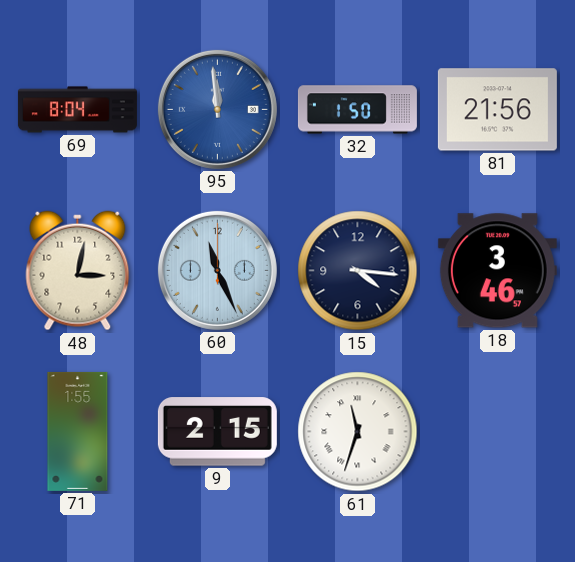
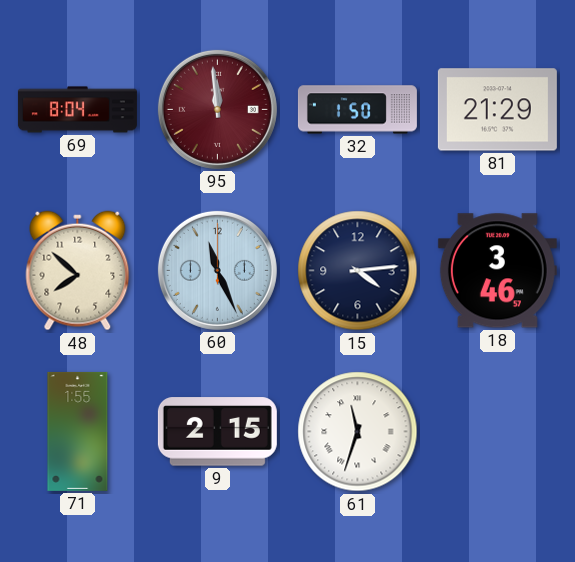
95 dial: blue -> burgundy (217, 109)
81: 21:56 -> 21:29 (497, 110)
48: 3:02 -> 7:52 (78, 271)
15: 4:16 -> 4:14 (358, 271)
